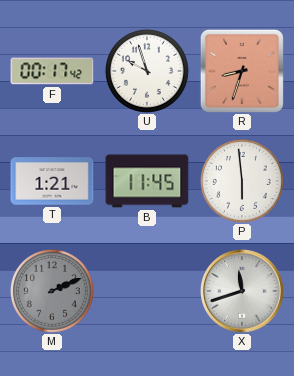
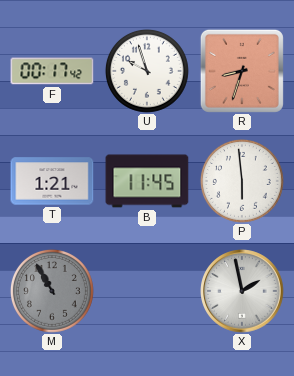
M: 2:11 -> 10:55 (52, 291)
X: 11:42 -> 1:58 (242, 291)
